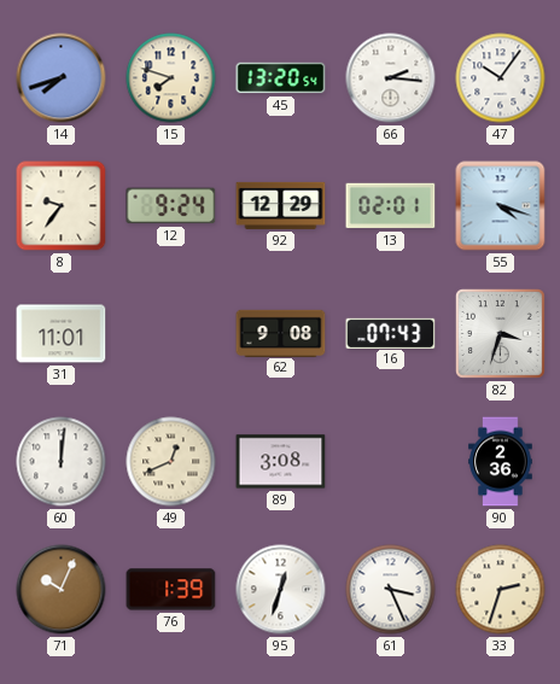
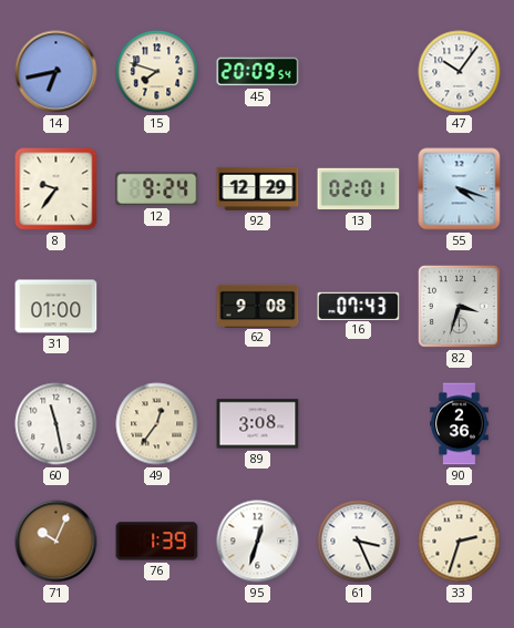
14: 7:42 -> 6:43 (56, 72)
45: 13:20 -> 20:09 (258, 72)
66: 2:16 -> none (391, 78)
31: 11:01 -> 01:00 (56, 307)
60: 12:01 -> 11:28 (56, 424)
49: 12:41 -> 12:36 (157, 424)
